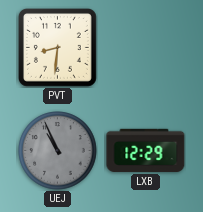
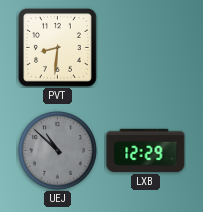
UEJ: 10:56 -> 10:52 (58, 151)
